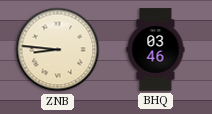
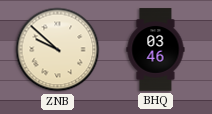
ZNB: 8:46 -> 9:52 (58, 50)
